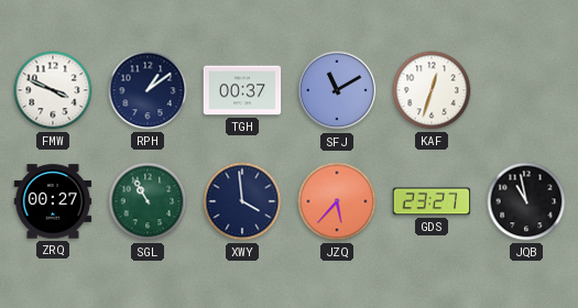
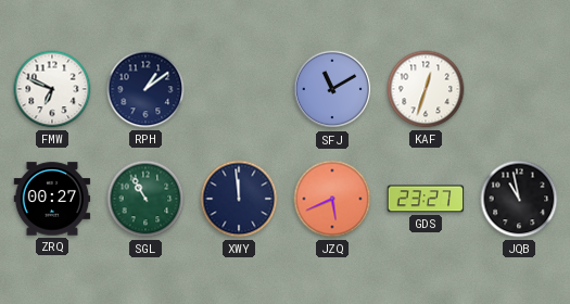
FMW: 3:49 -> 6:49 (52, 89)
TGH: 00:37 -> none (242, 90)
XWY: 3:59 -> 11:59 (239, 199)
JZQ: 5:37 -> 5:41 (332, 199)
